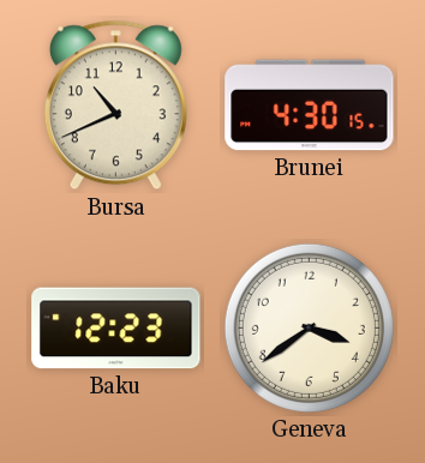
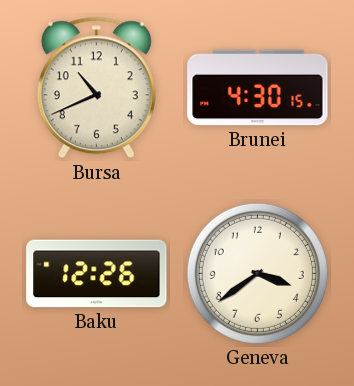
Baku: 12:23 -> 12:26 (97, 274)
